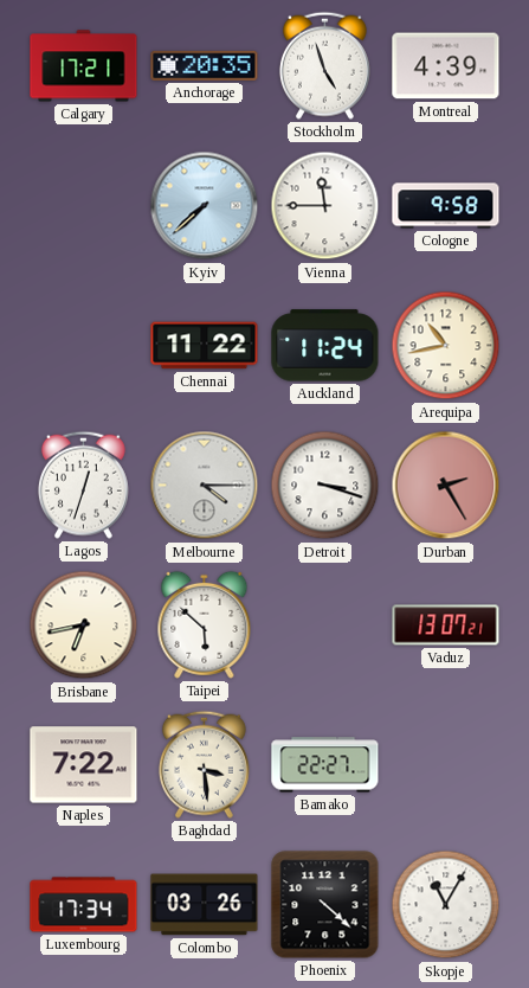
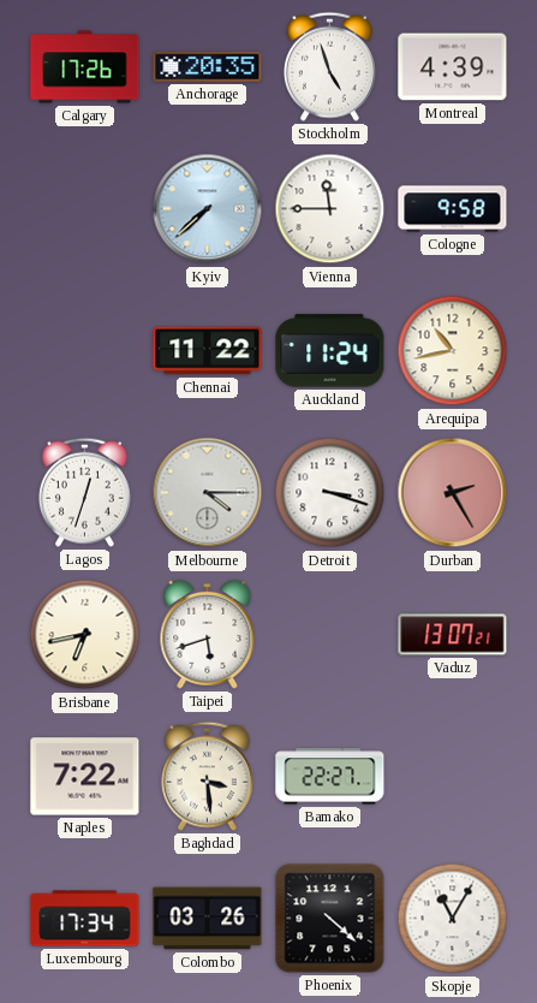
Calgary: 17:21 -> 17:26 (85, 67)
Taipei: 5:52 -> 5:42 (208, 634)
